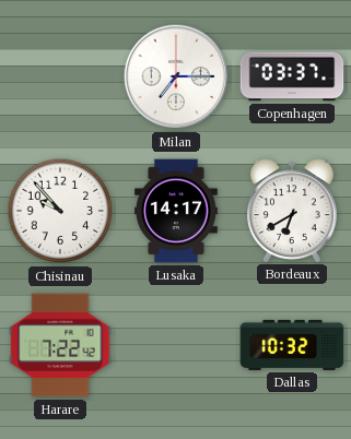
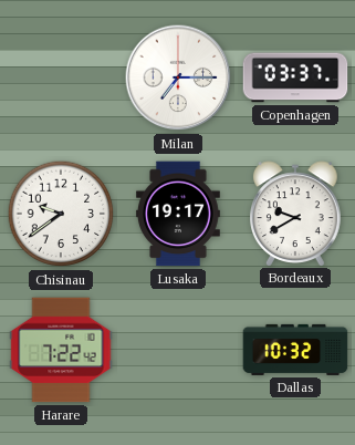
Chisinau: 9:53 -> 9:39 (61, 214)
Lusaka: 14:17 -> 19:17 (178, 214)
Bordeaux: 6:40 -> 9:40 (296, 214)
